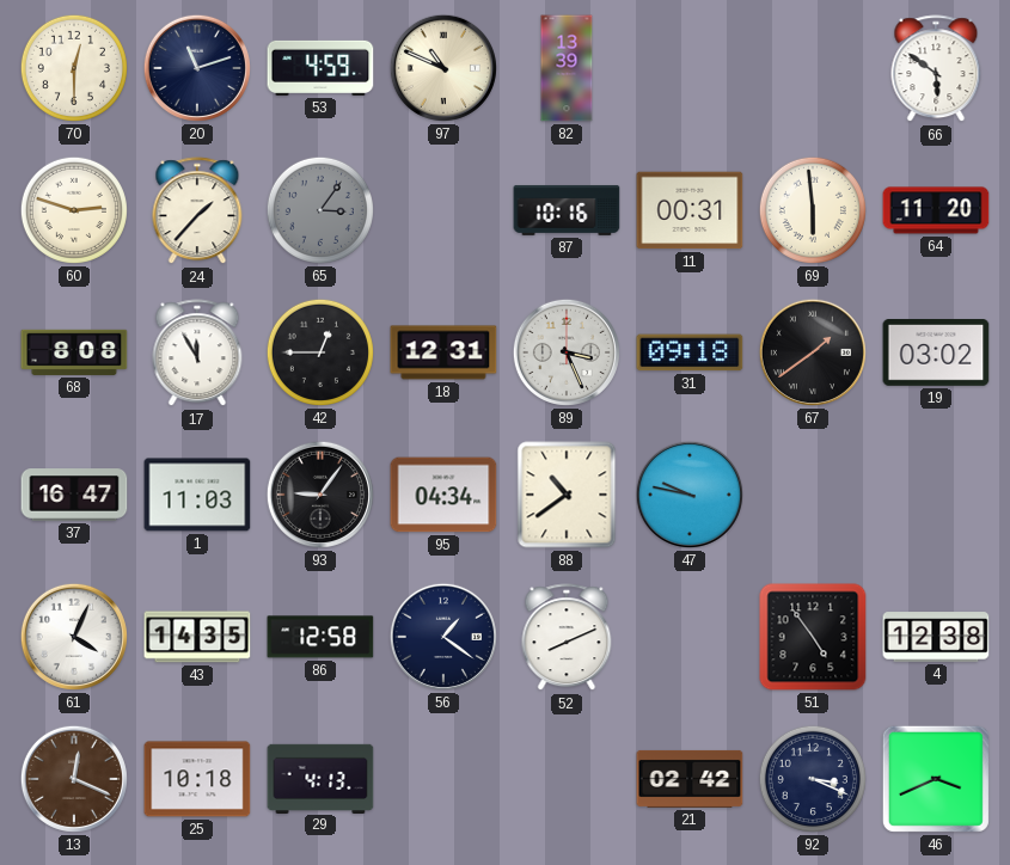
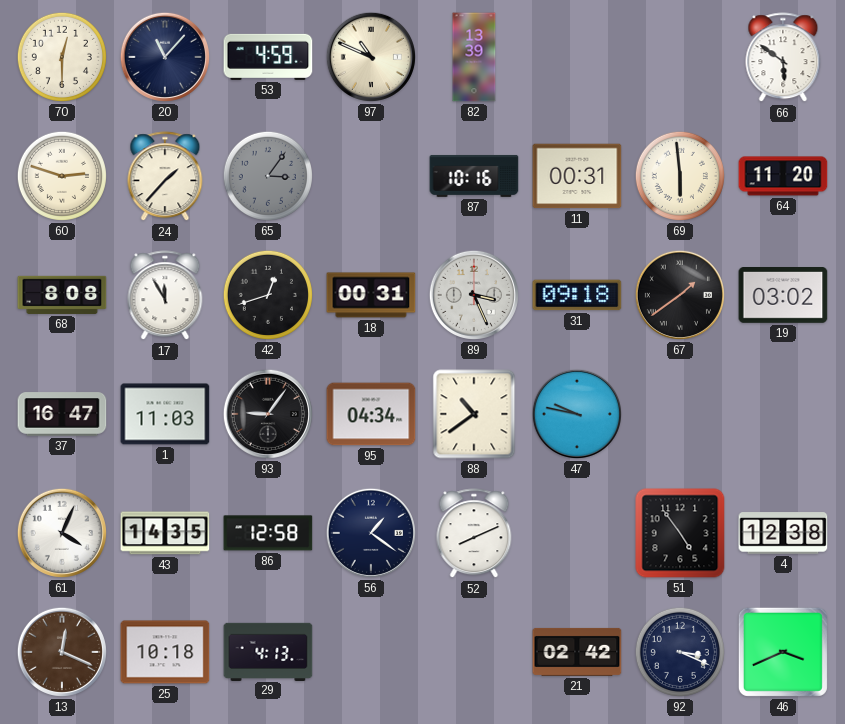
20: 11:12 -> 11:07 (165, 57)
42: 12:45 -> 12:42 (268, 295)
18: 12:31 -> 00:31 (371, 295)
